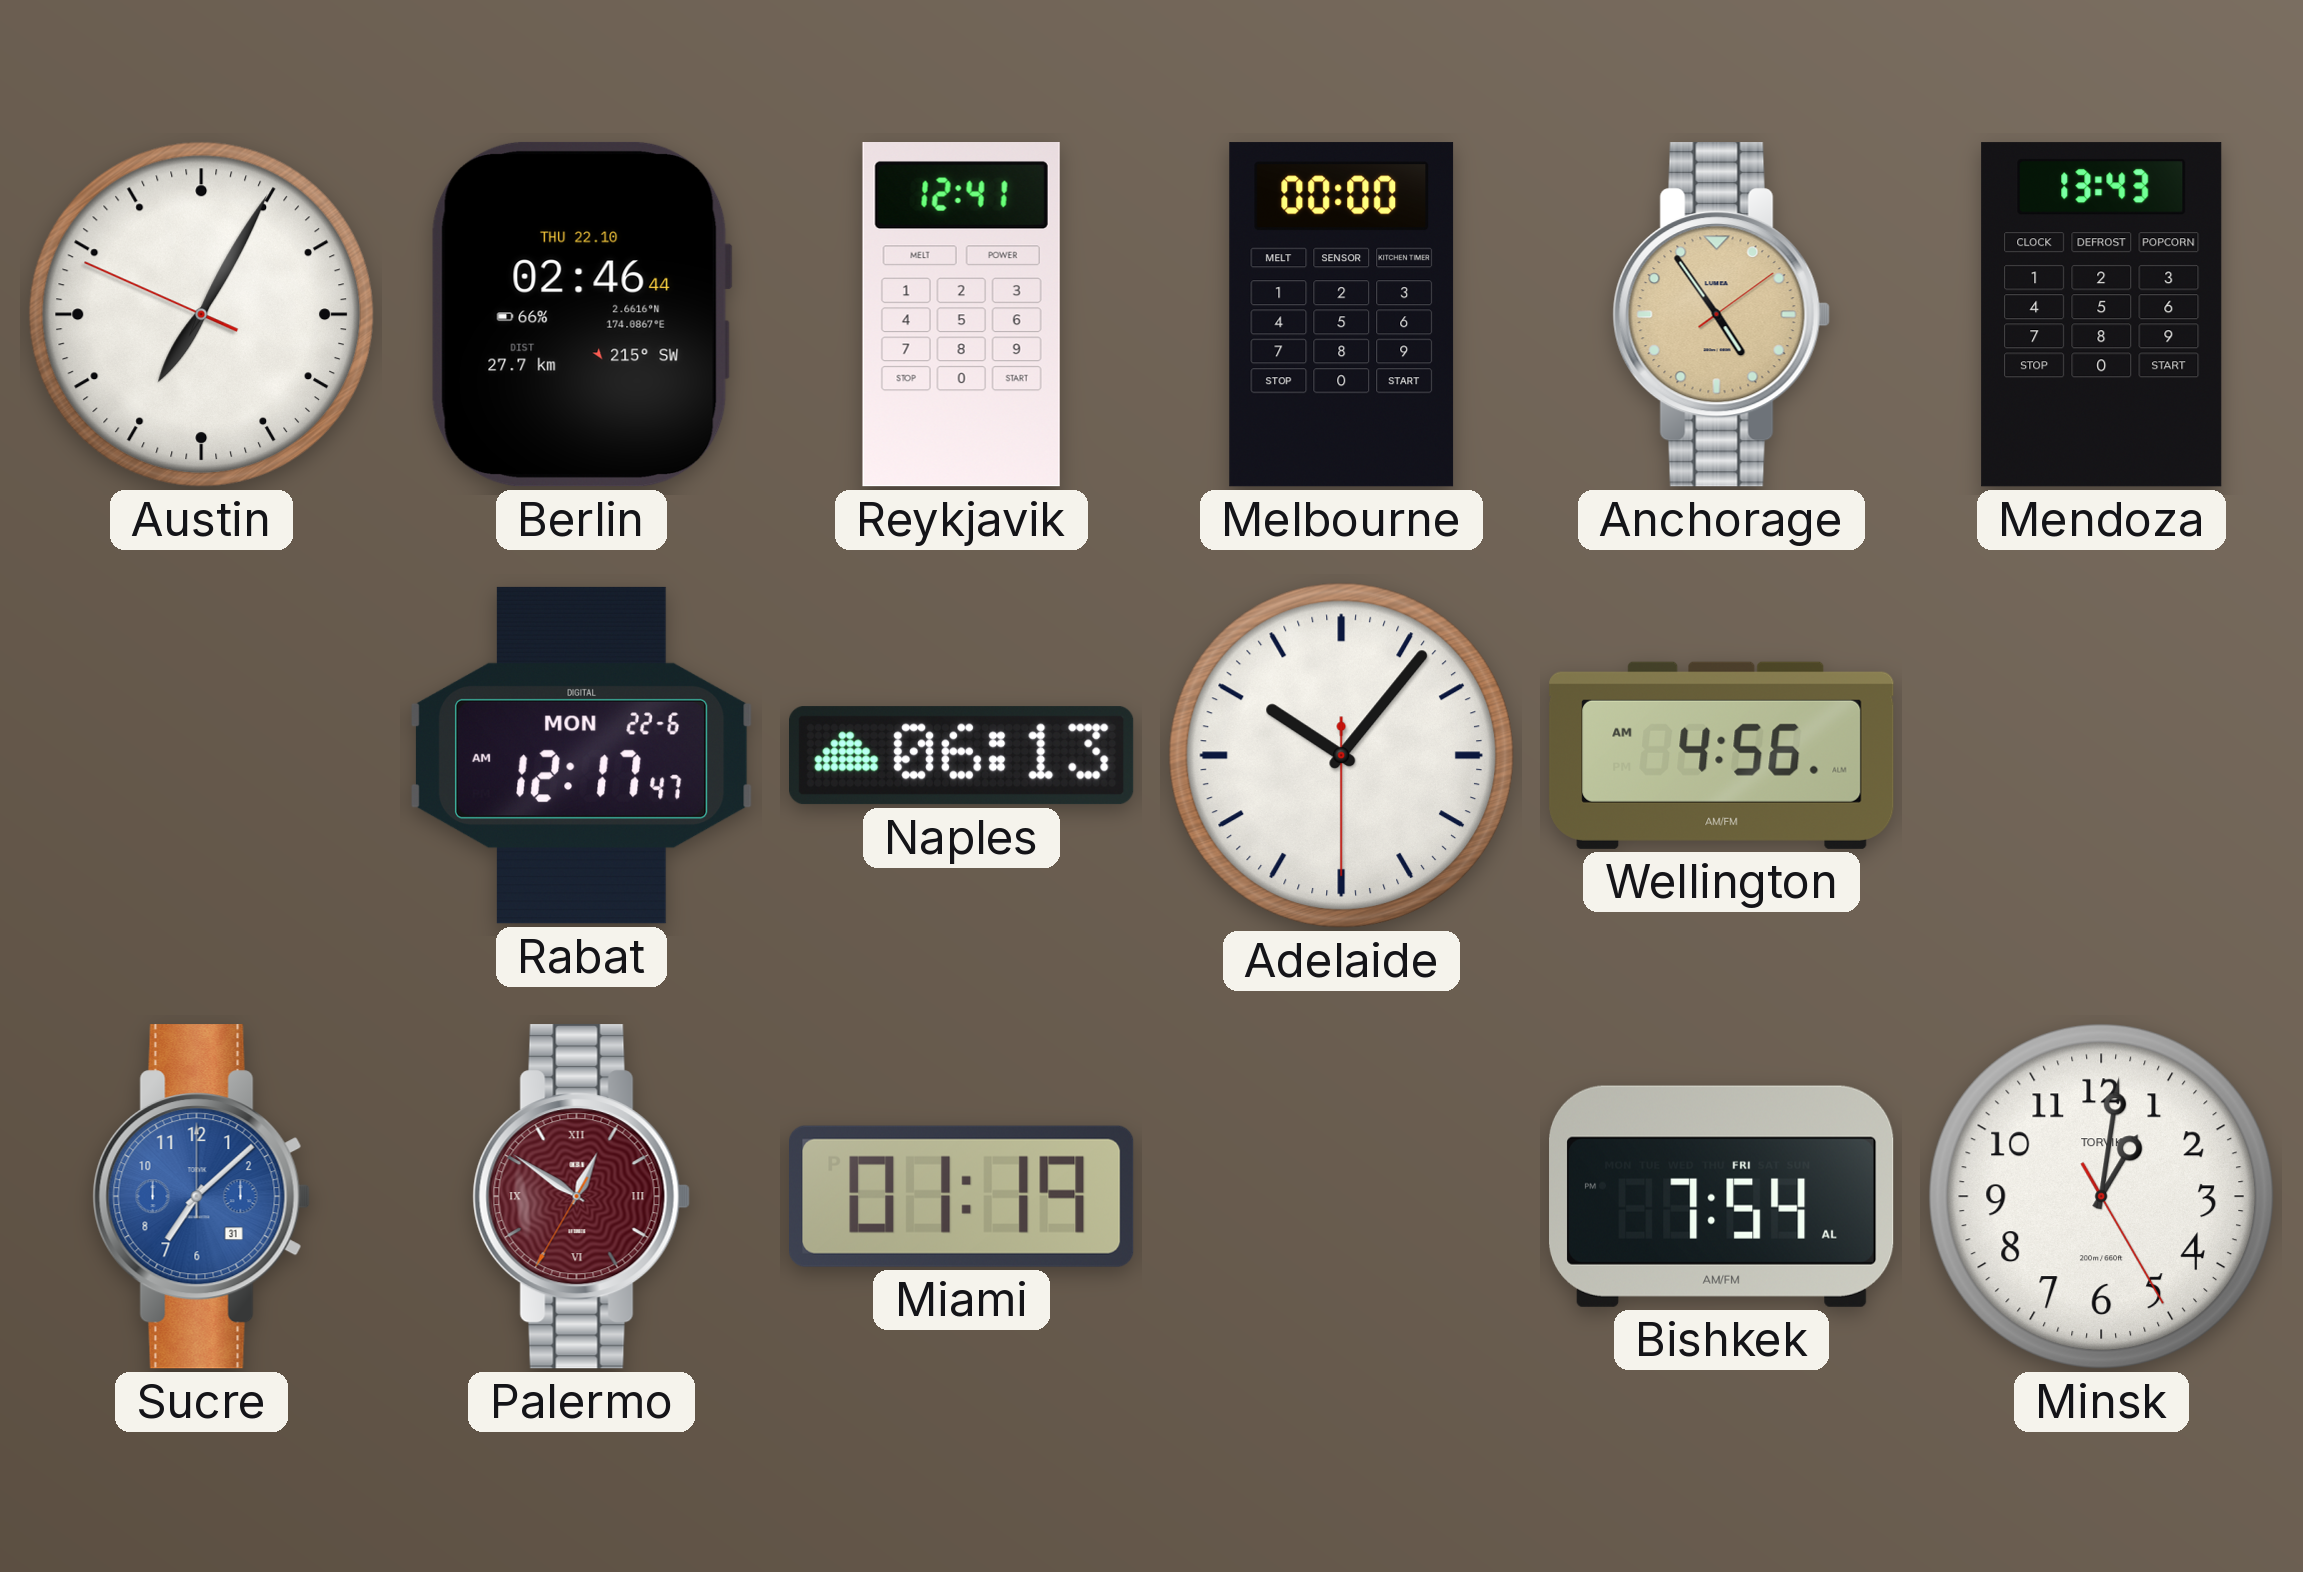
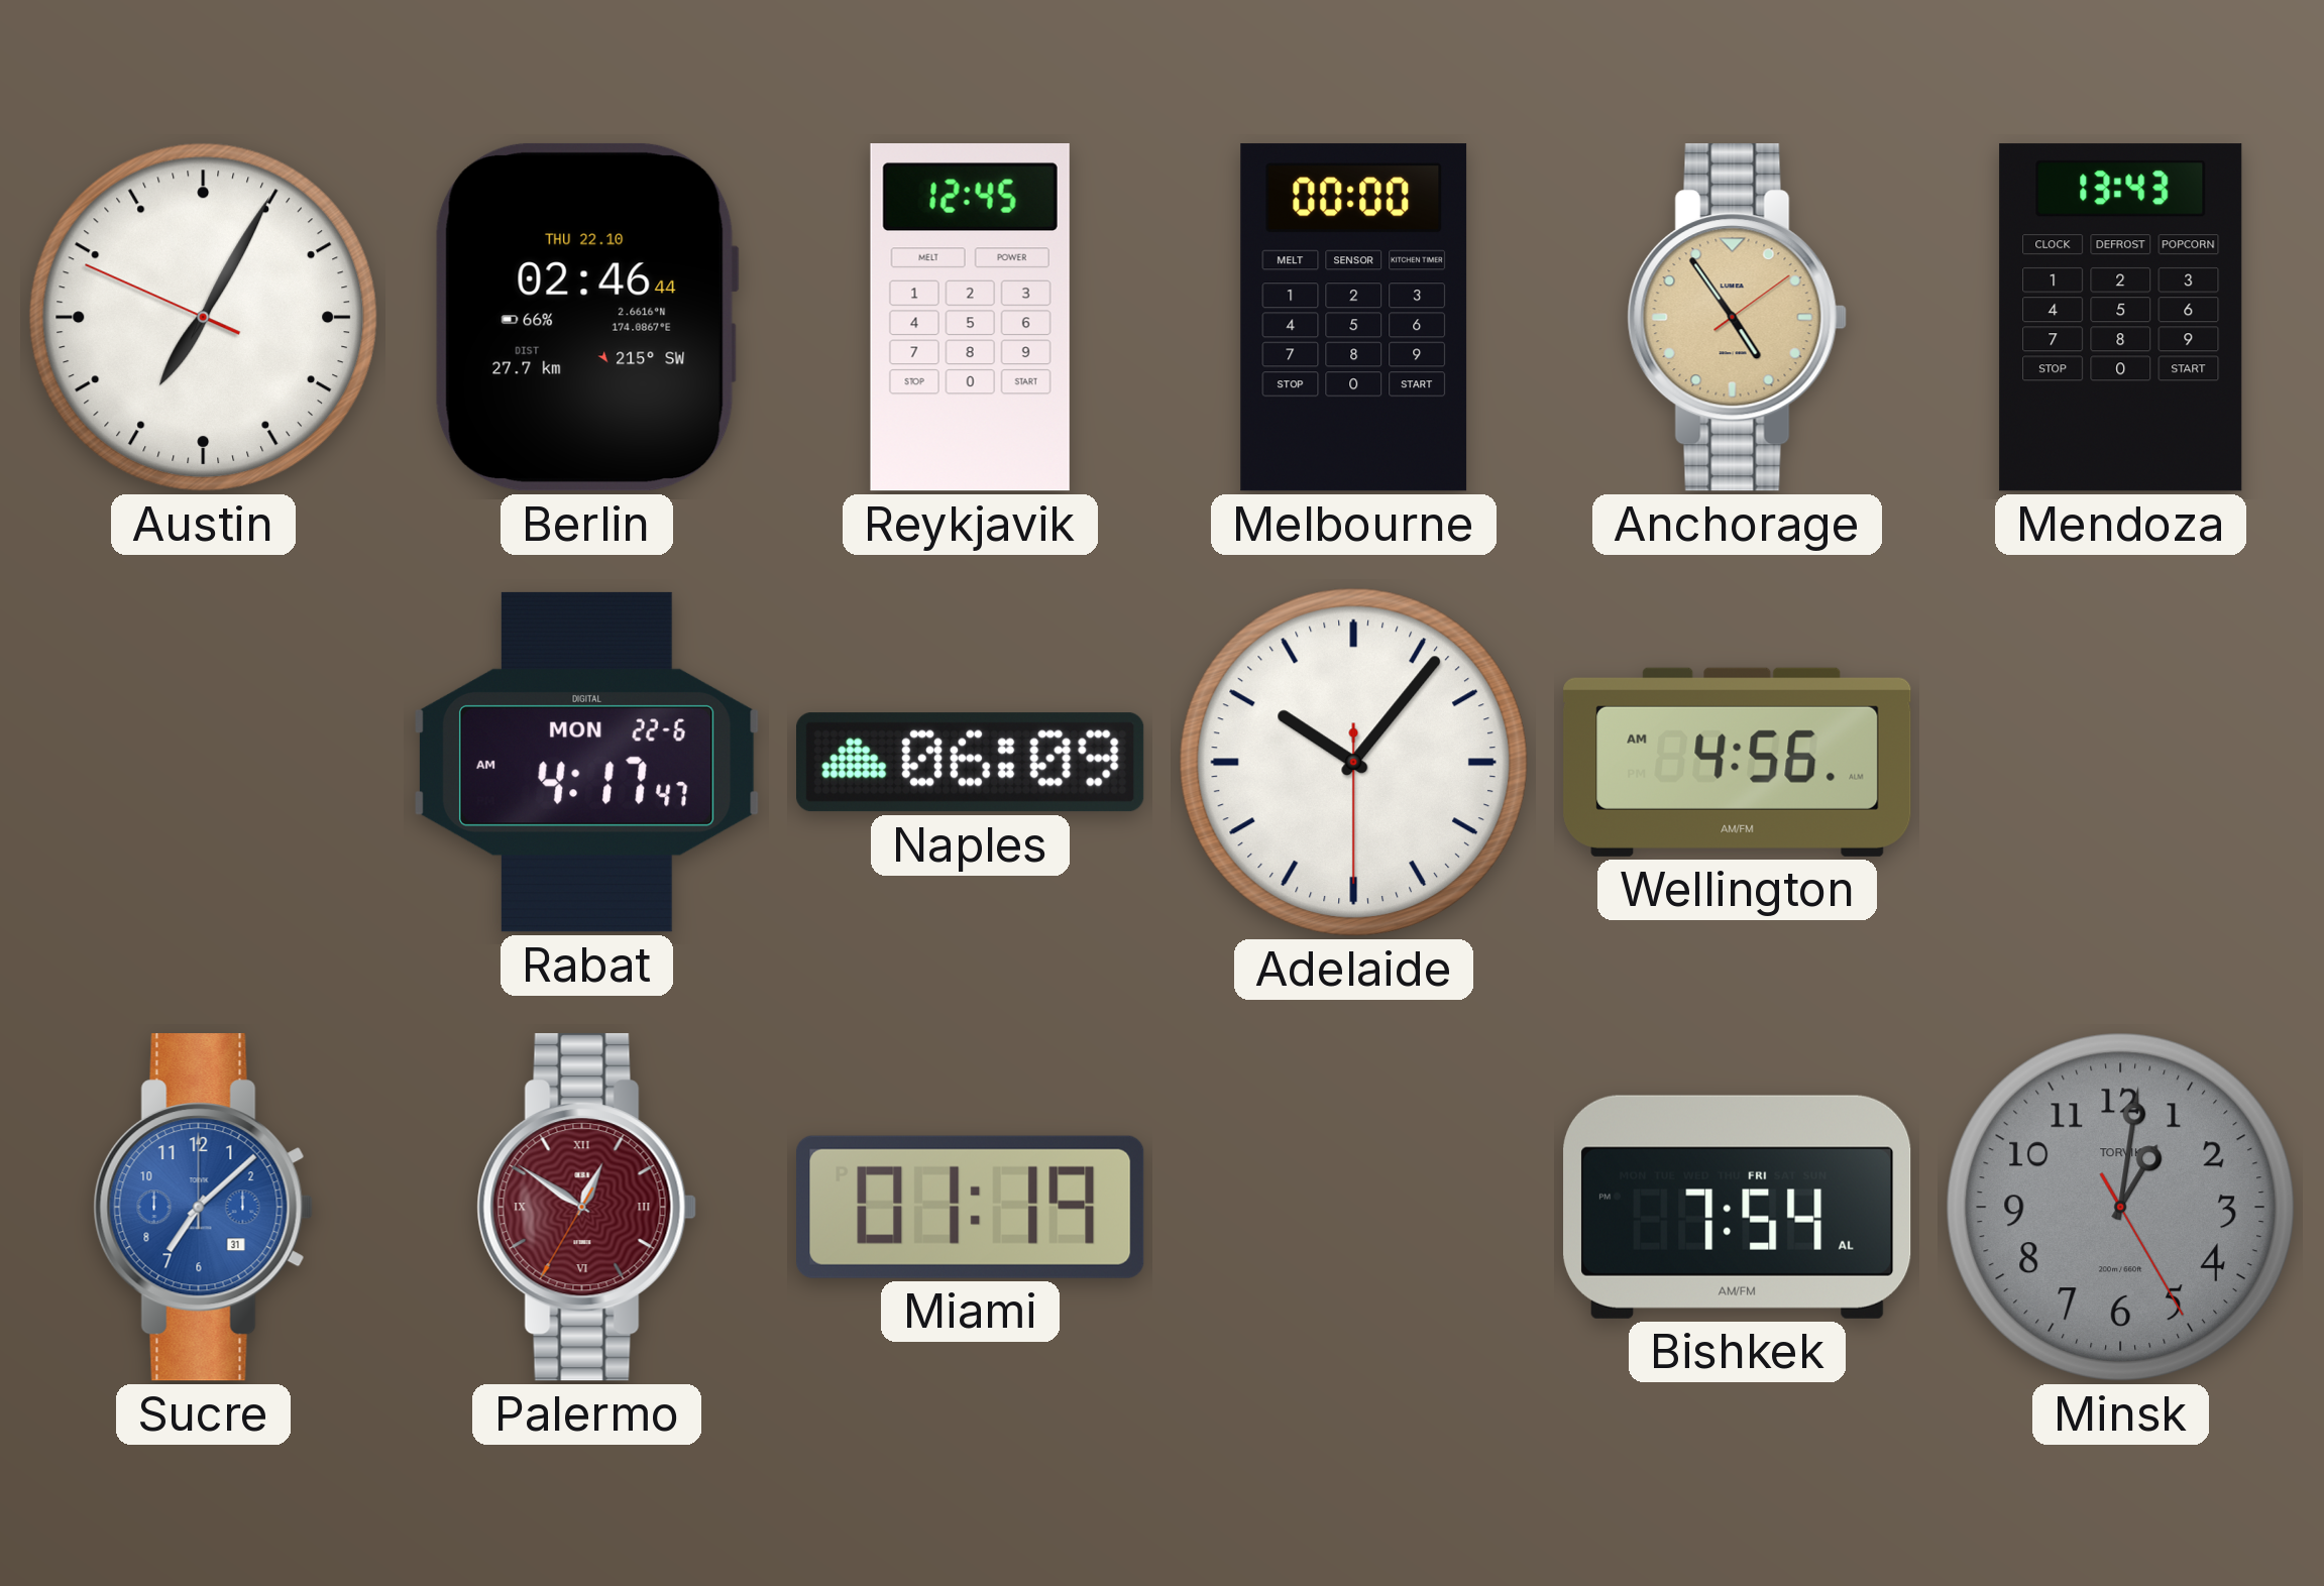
Reykjavik: 12:41 -> 12:45 (970, 318)
Rabat: 12:17 -> 4:17 (586, 762)
Naples: 06:13 -> 06:09 (971, 763)
Minsk dial: white -> grey (2120, 1207)
